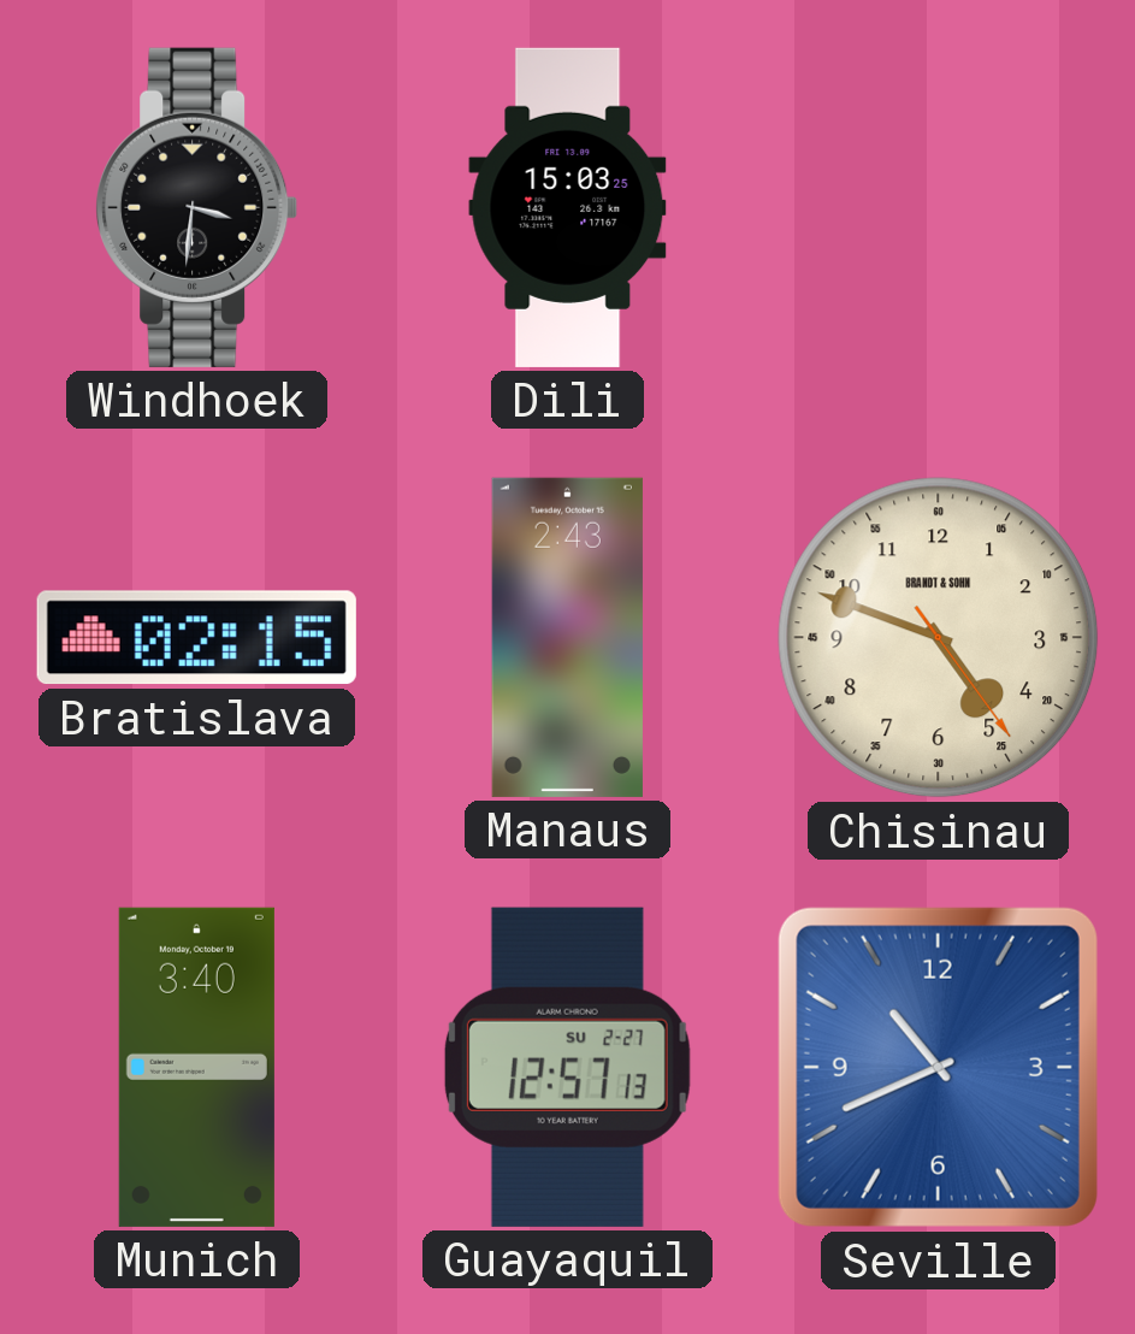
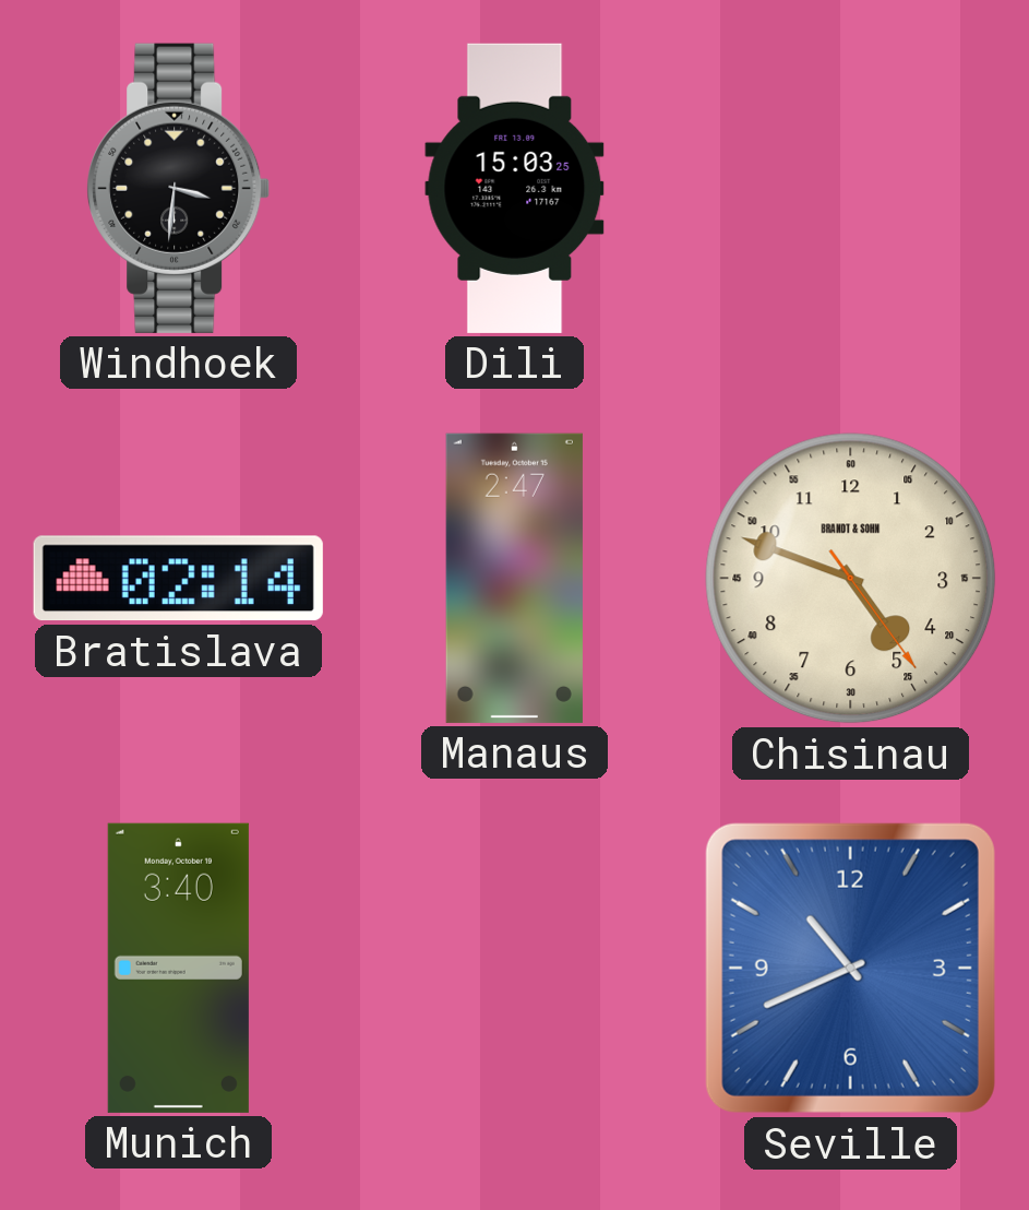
Bratislava: 02:15 -> 02:14 (178, 579)
Manaus: 2:43 -> 2:47 (514, 578)
Guayaquil: 12:57 -> none (567, 1067)
